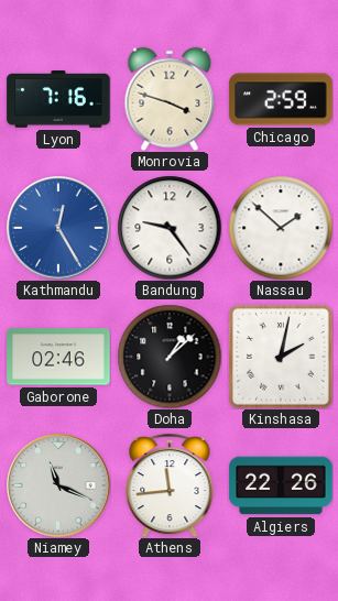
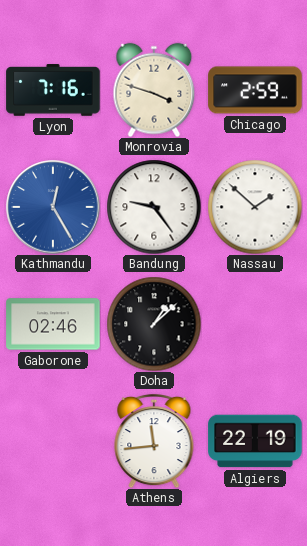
Kinshasa: 2:02 -> none (281, 357)
Niamey: 11:19 -> none (58, 485)
Algiers: 22:26 -> 22:19 (255, 441)
